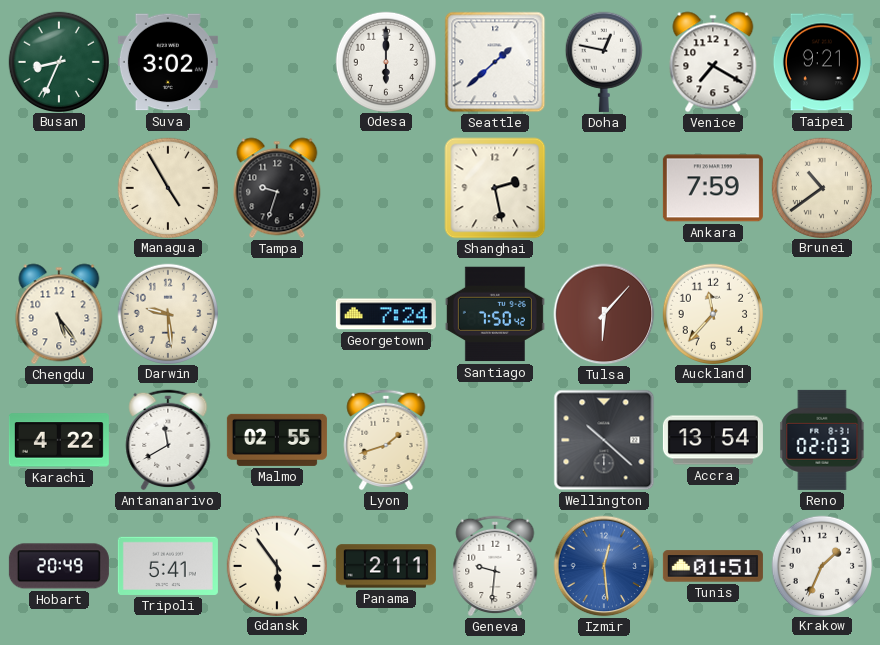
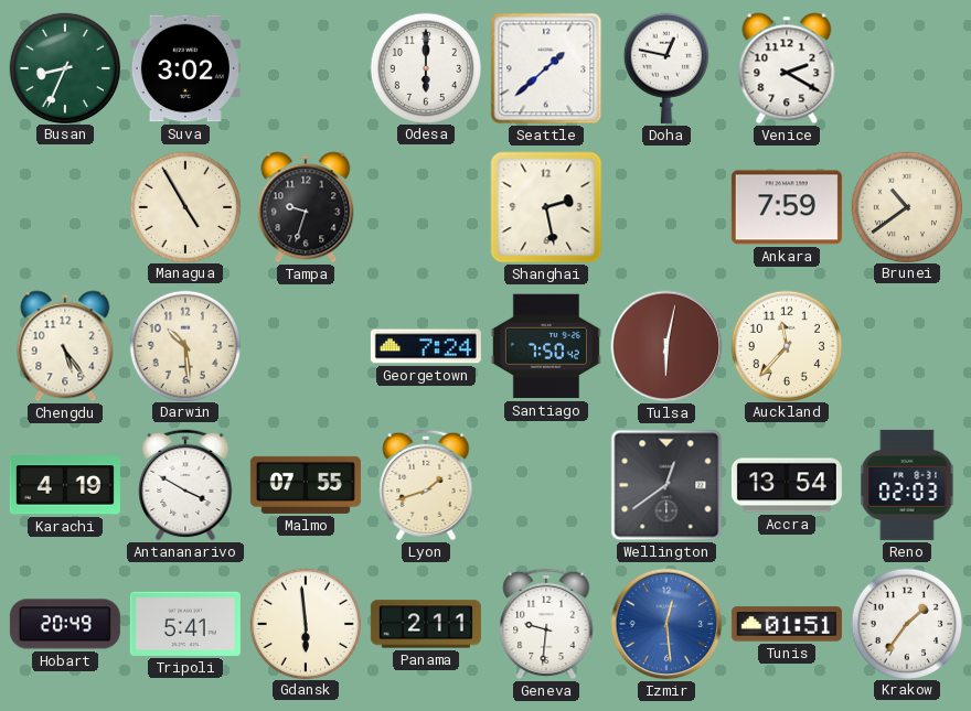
Venice: 7:20 -> 2:20 (787, 68)
Taipei: 9:21 -> none (822, 62)
Darwin: 9:29 -> 10:29 (184, 345)
Tulsa: 6:07 -> 6:02 (666, 346)
Karachi: 4:22 -> 4:19 (65, 485)
Antananarivo: 11:40 -> 3:50 (185, 485)
Malmo: 02:55 -> 07:55 (306, 485)
Wellington: 10:22 -> 12:39 (666, 485)
Gdansk: 5:54 -> 5:59 (305, 623)
Krakow: 1:34 -> 1:36 (906, 623)
